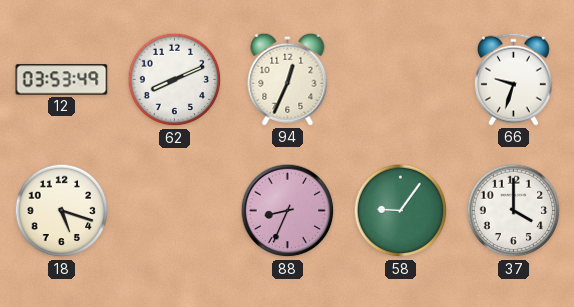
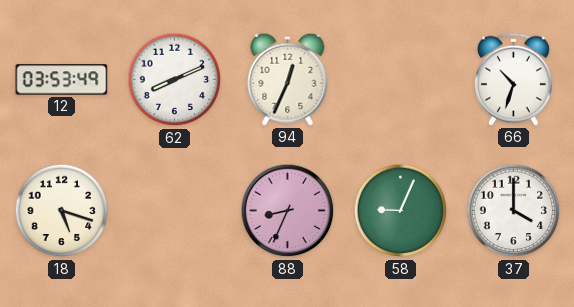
66: 9:33 -> 10:33 (513, 79)
58: 9:06 -> 9:04 (401, 211)
